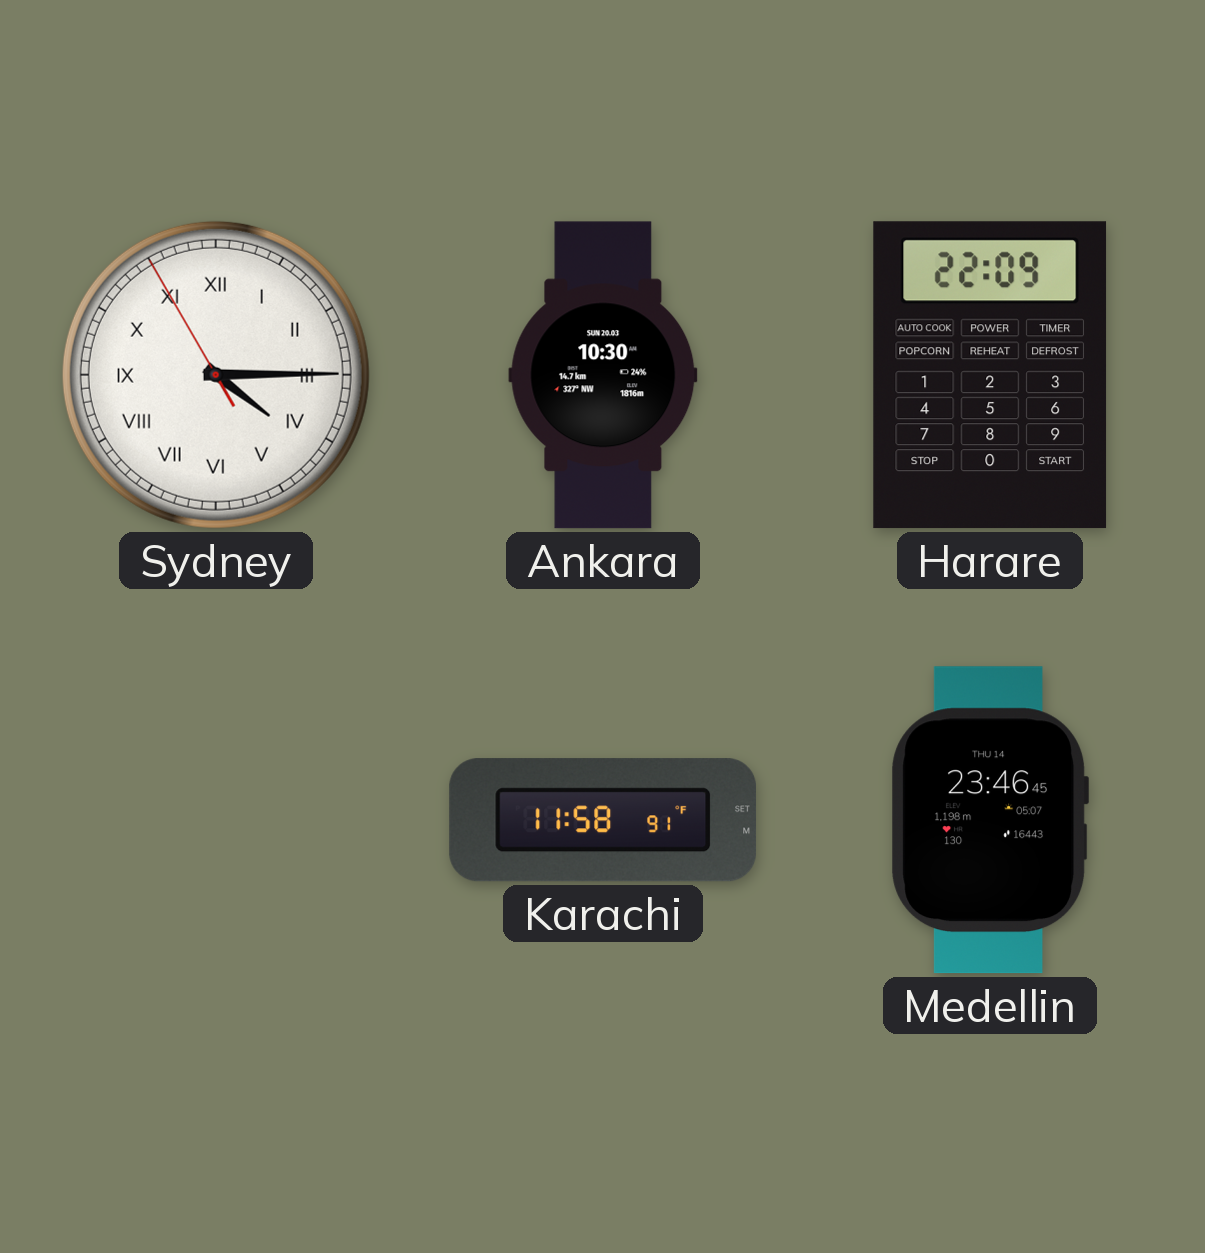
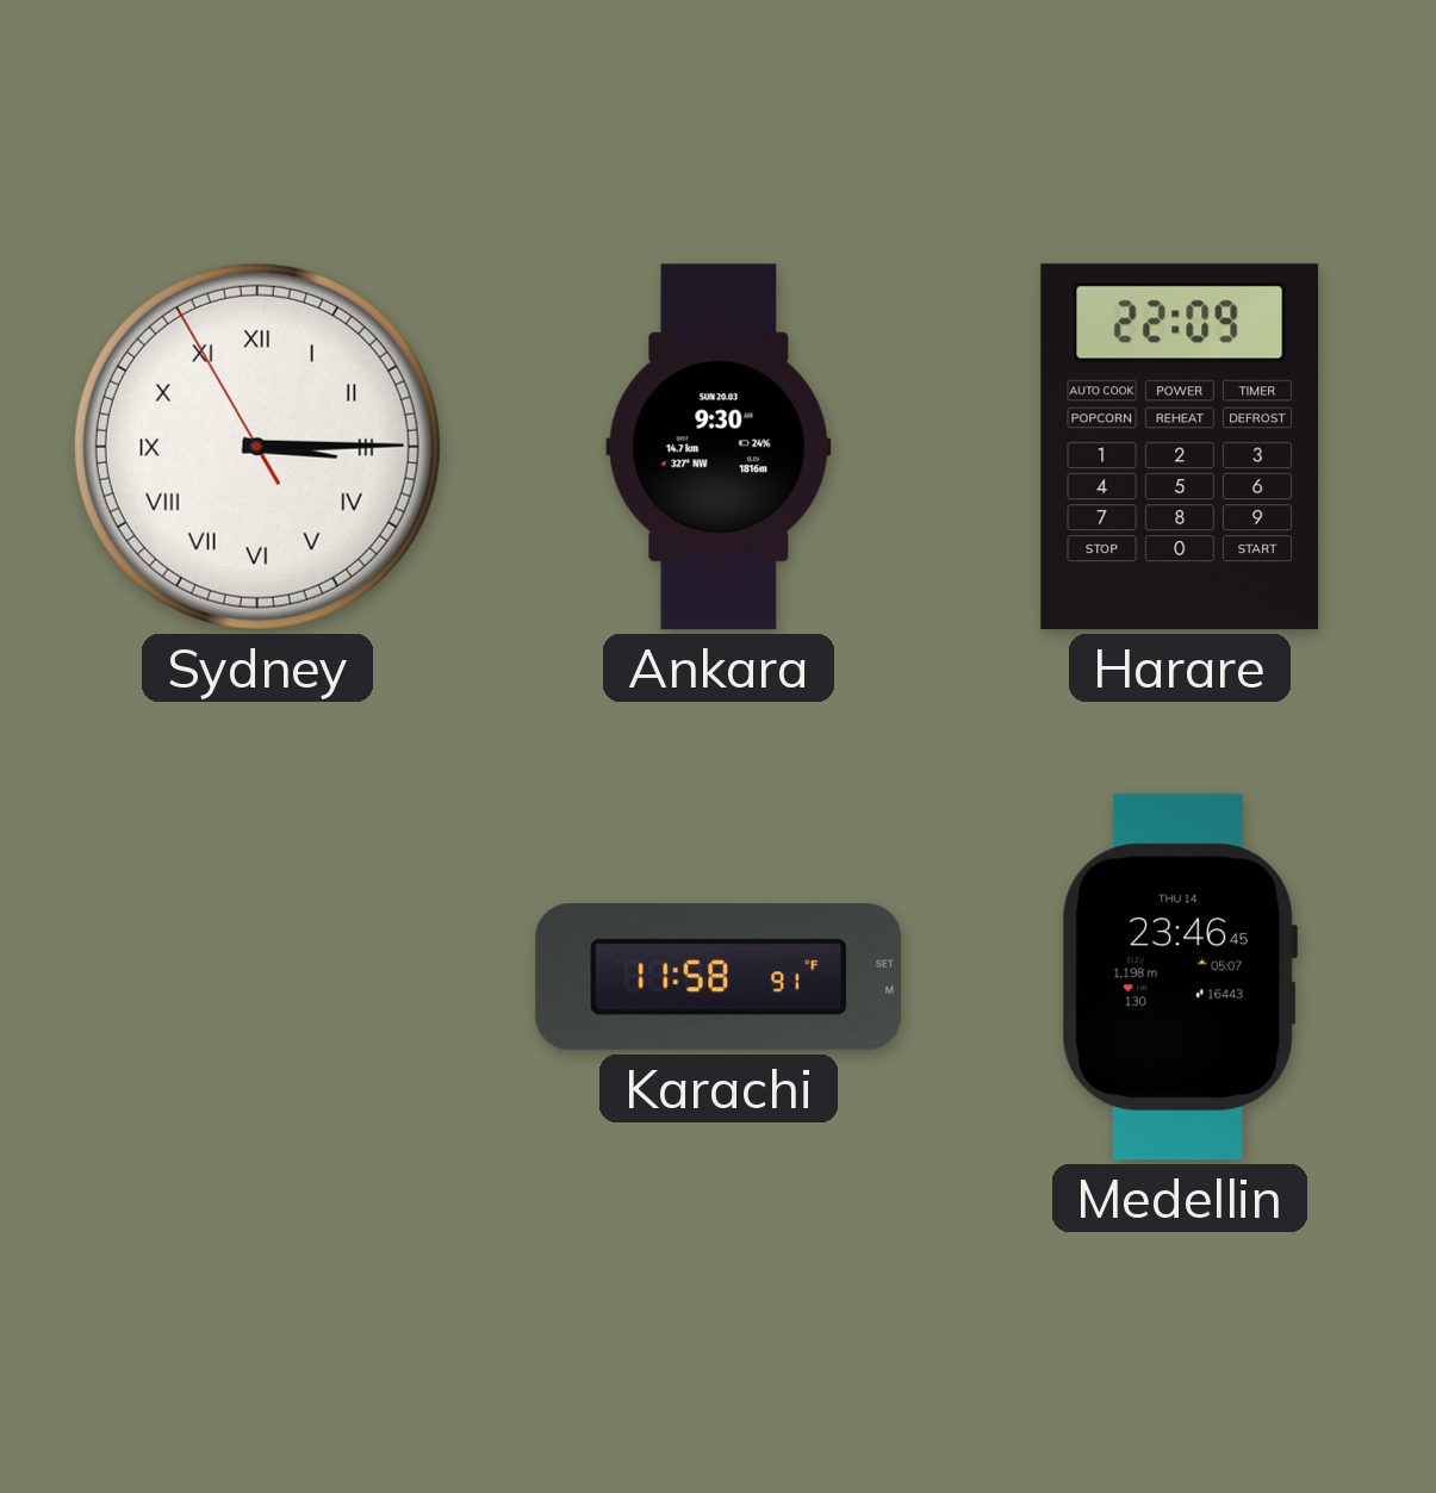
Sydney: 4:14 -> 3:14 (257, 447)
Ankara: 10:30 -> 9:30 (719, 447)
